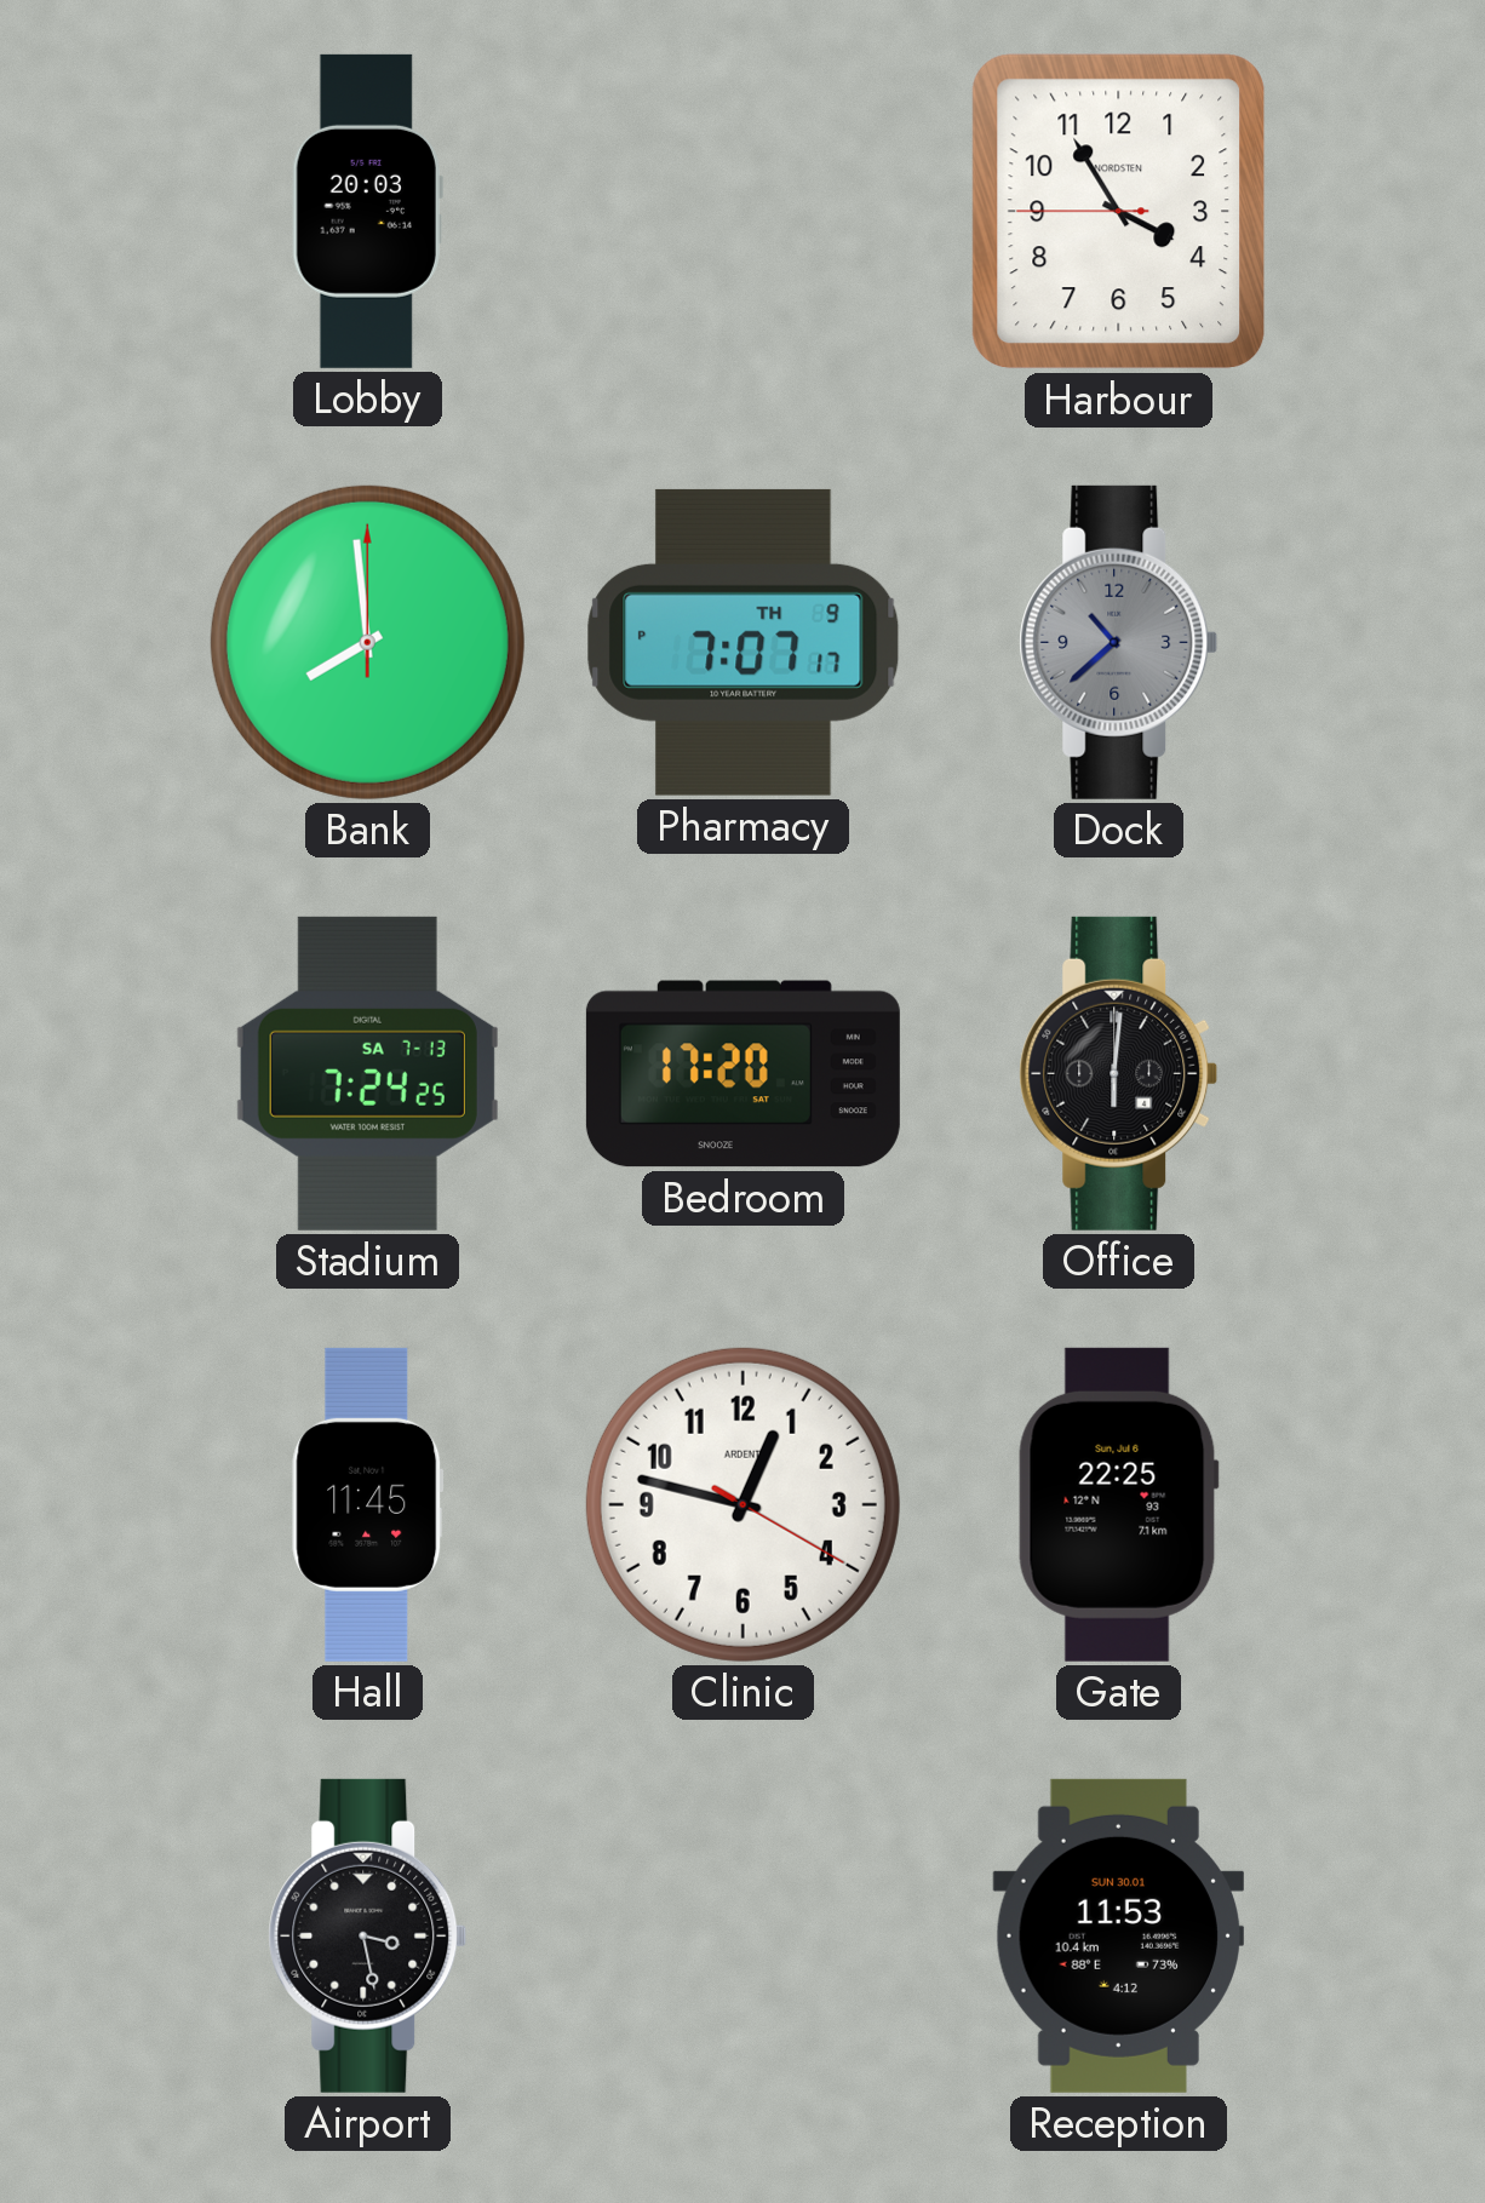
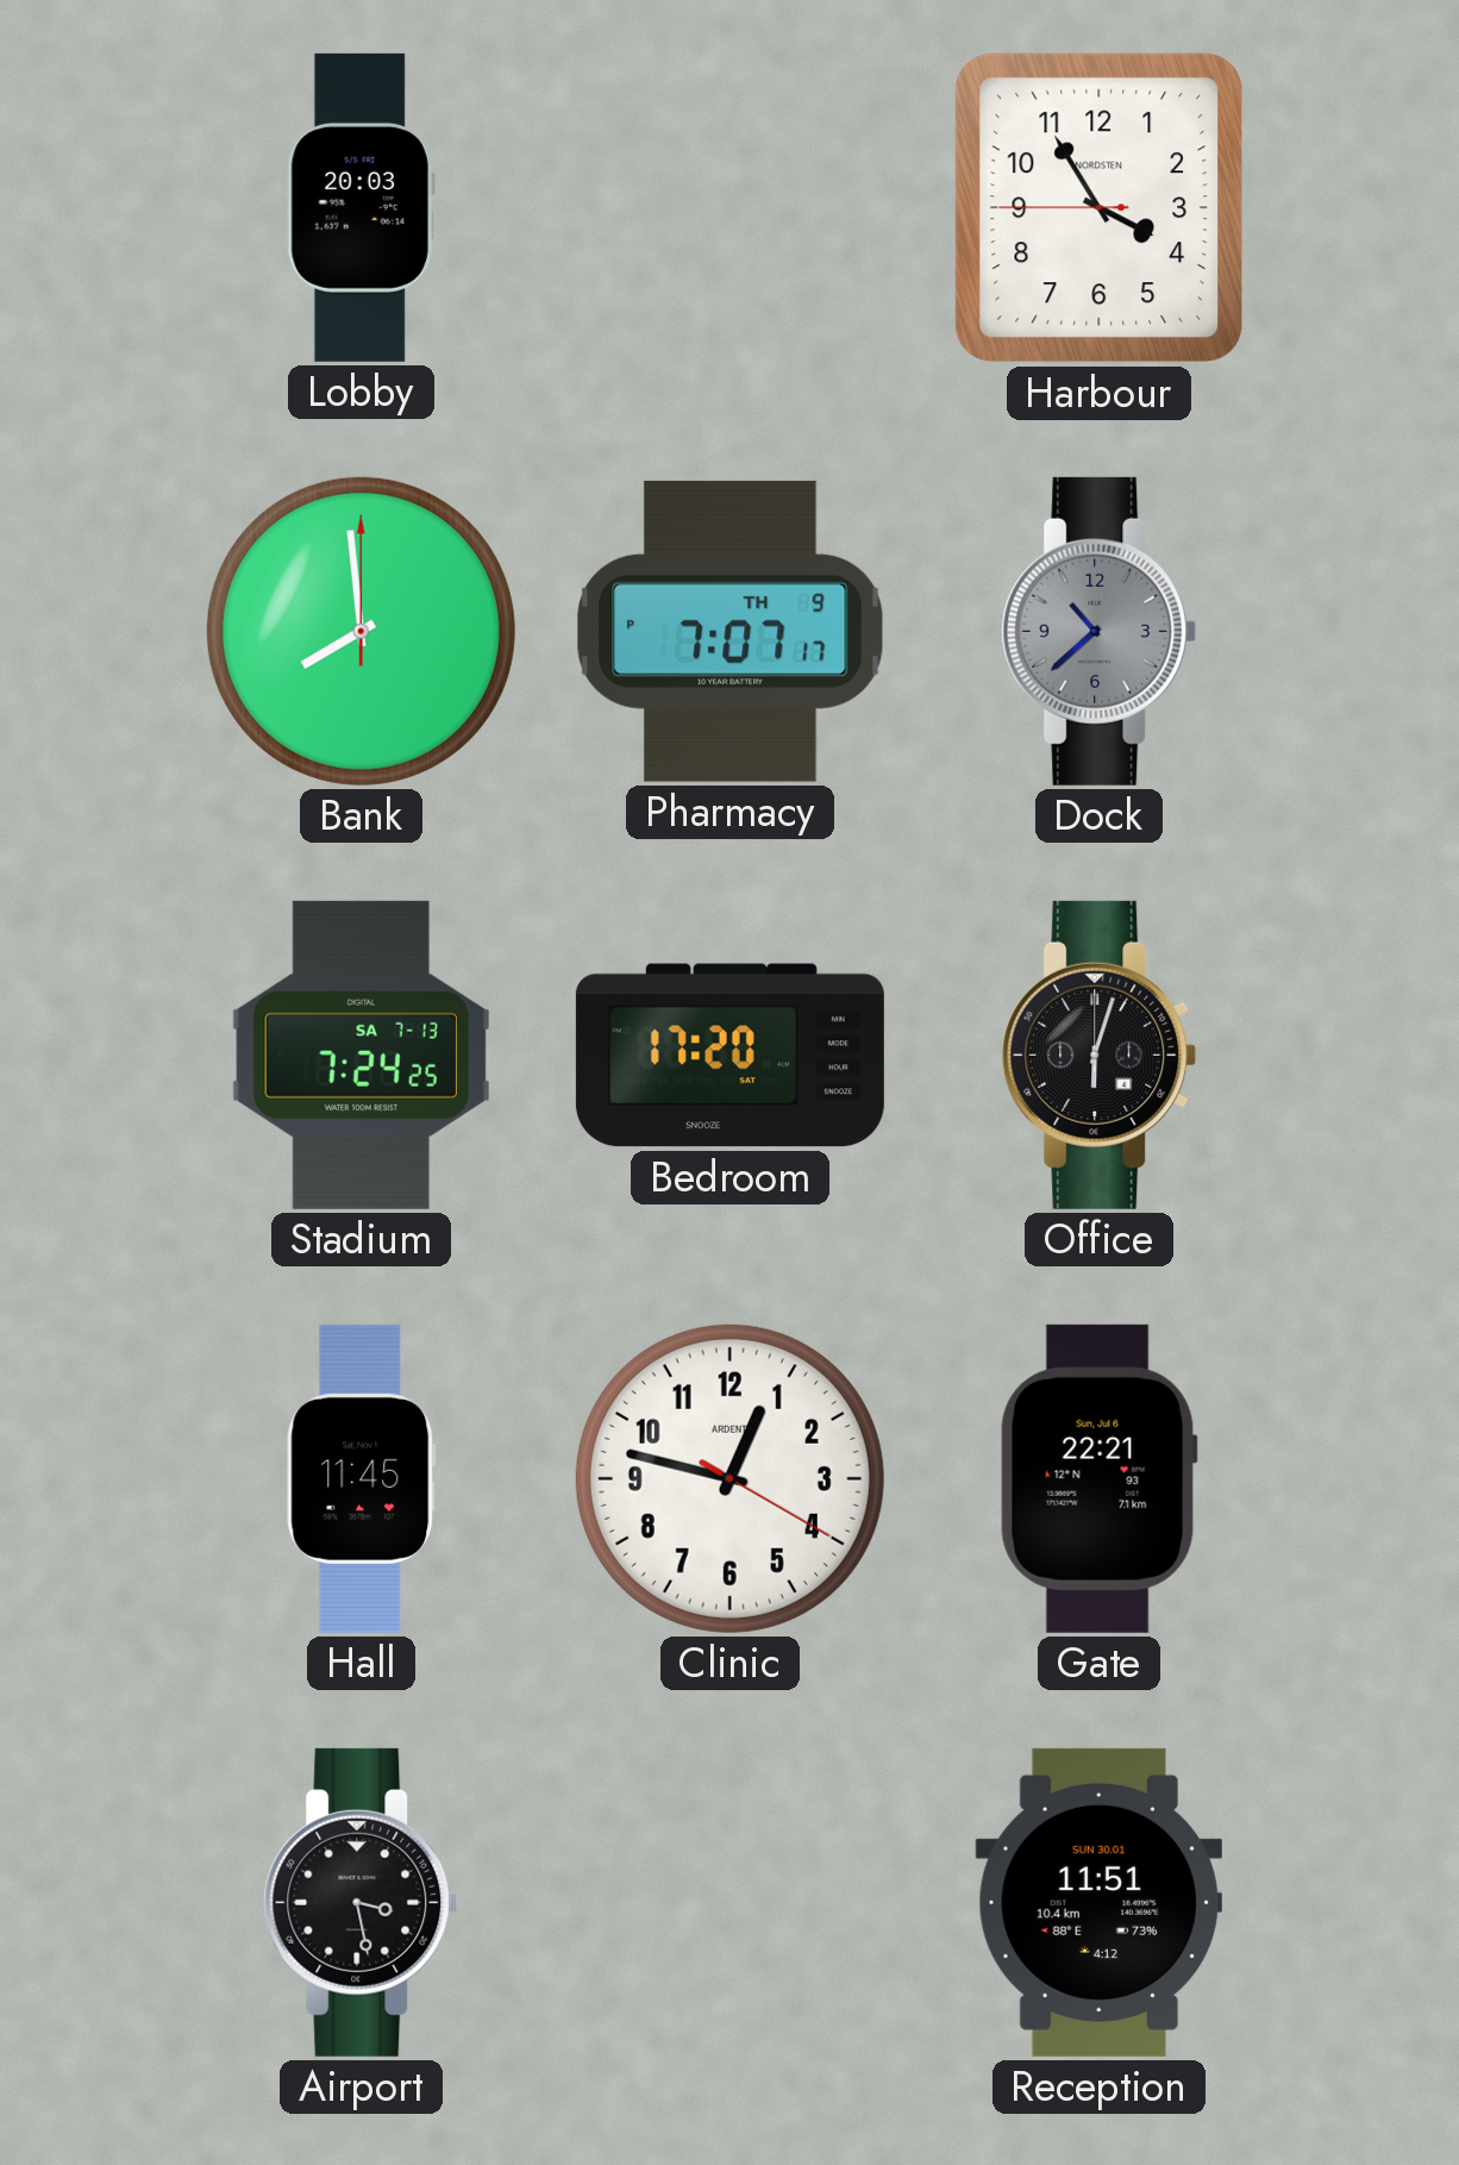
Office: 6:01 -> 6:03 (1100, 1055)
Gate: 22:25 -> 22:21 (1098, 1478)
Reception: 11:53 -> 11:51 (1098, 1902)
